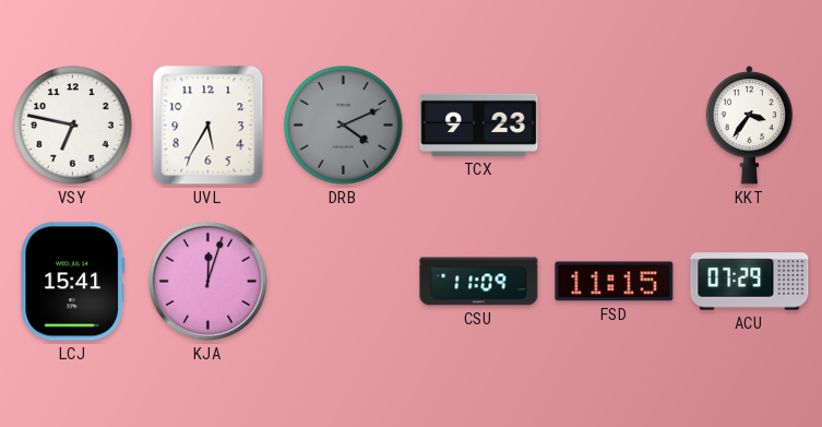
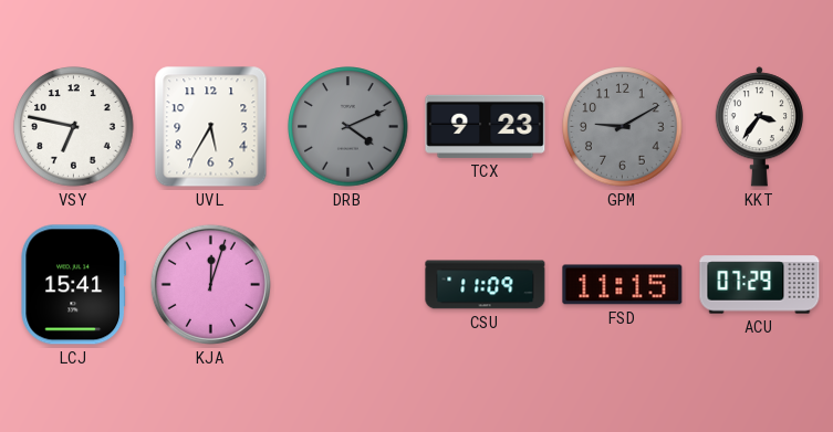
GPM: none -> 9:10 (623, 127)
